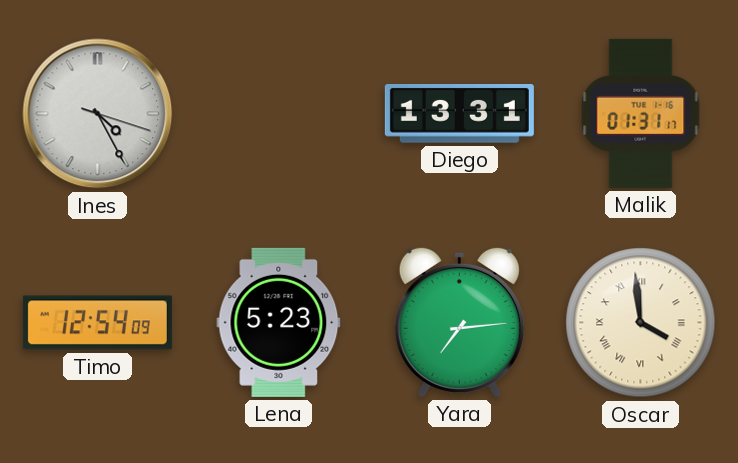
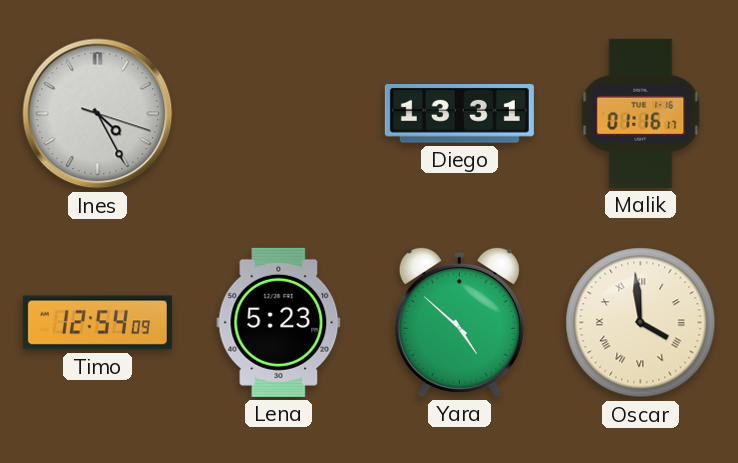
Malik: 01:31 -> 01:16 (641, 113)
Yara: 7:14 -> 4:52 (459, 322)
